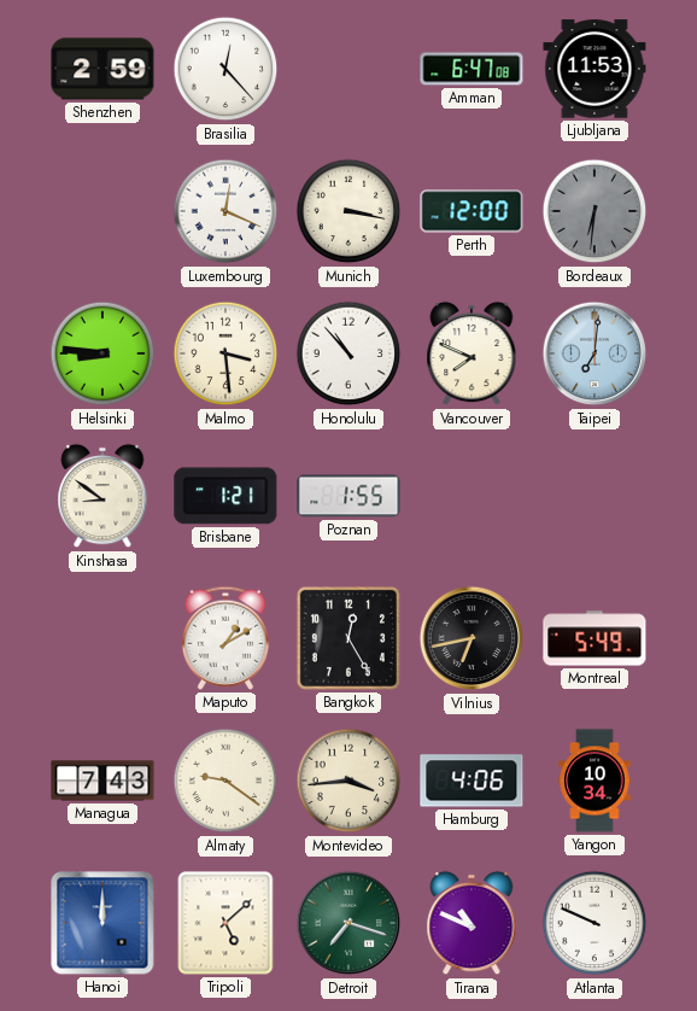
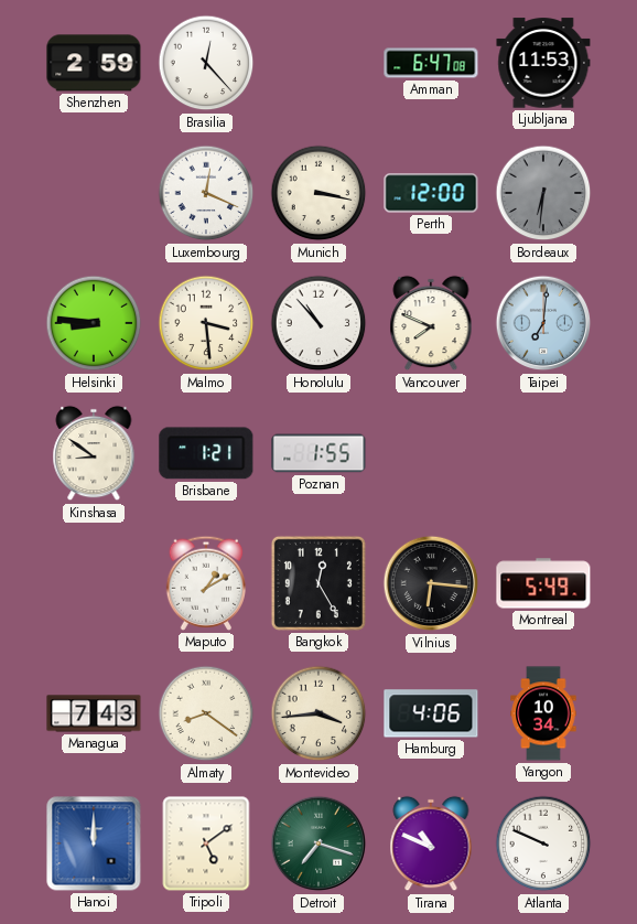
Vilnius: 6:43 -> 6:16 (431, 583)
Almaty: 9:21 -> 8:21 (206, 713)
Tripoli: 5:08 -> 5:09 (206, 844)
